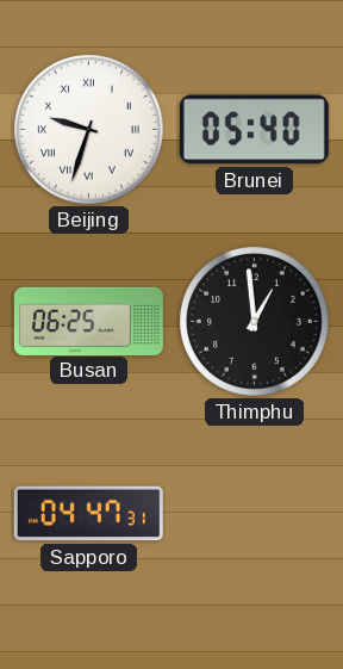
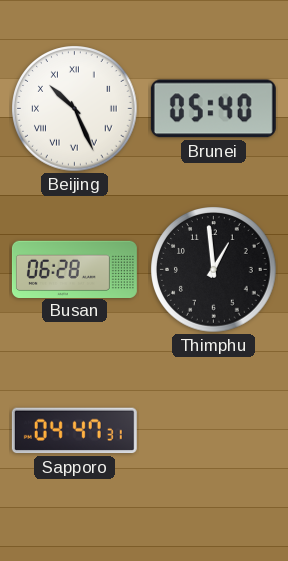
Beijing: 9:33 -> 10:26 (75, 109)
Busan: 06:25 -> 06:28 (74, 269)
